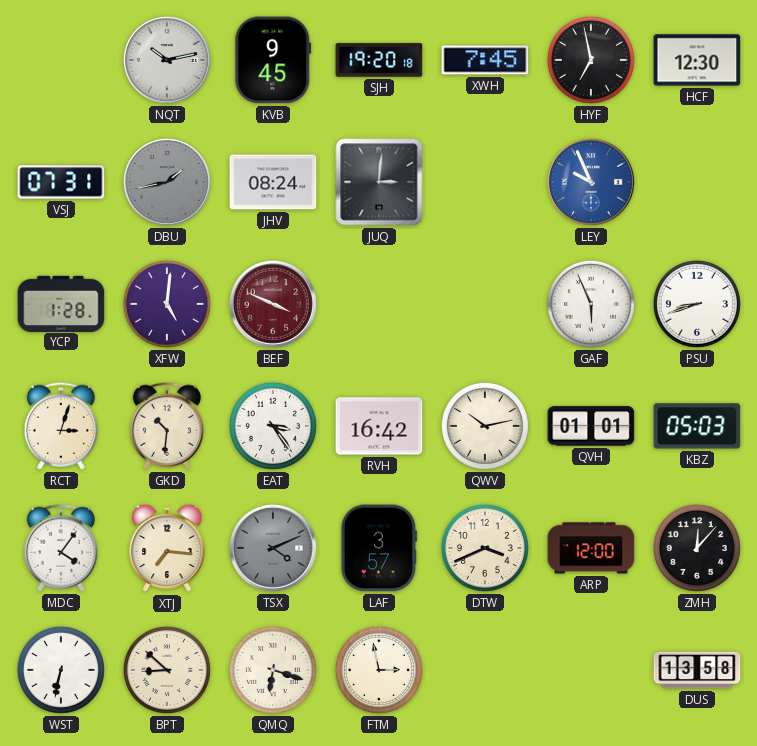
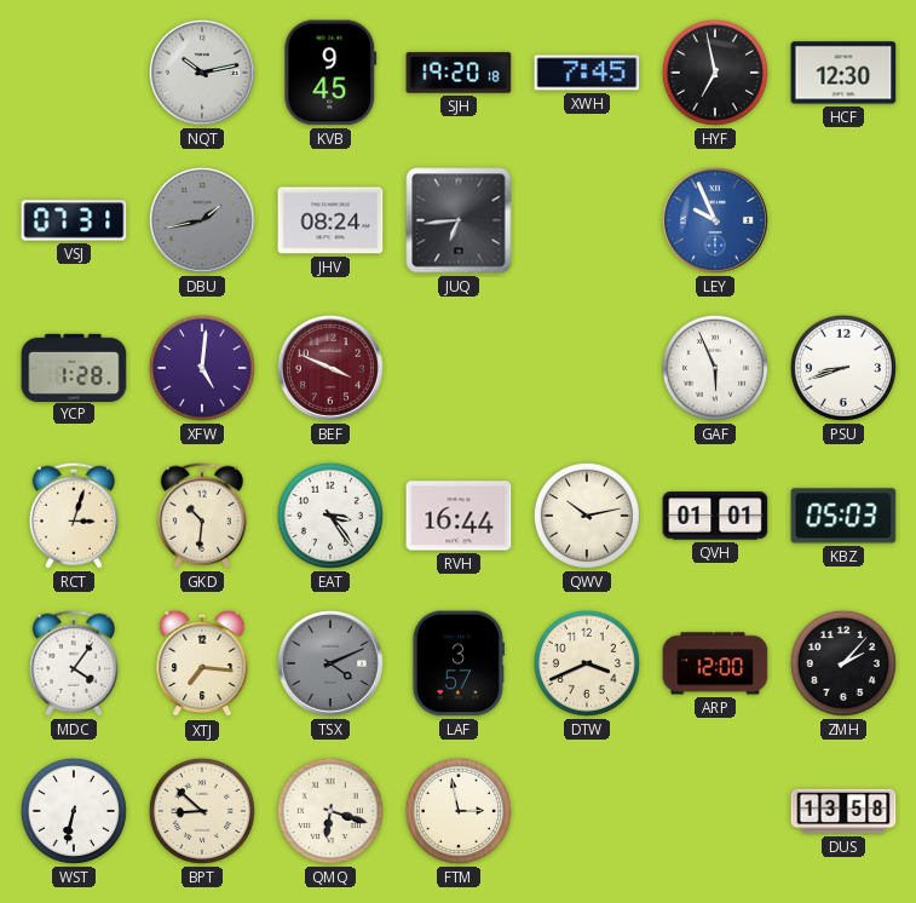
JUQ: 3:01 -> 6:44 (459, 220)
RVH: 16:42 -> 16:44 (459, 516)
ZMH: 12:07 -> 2:07 (843, 663)
